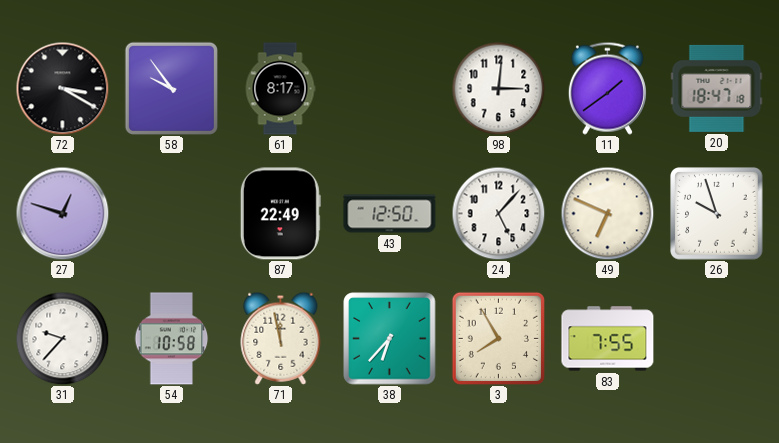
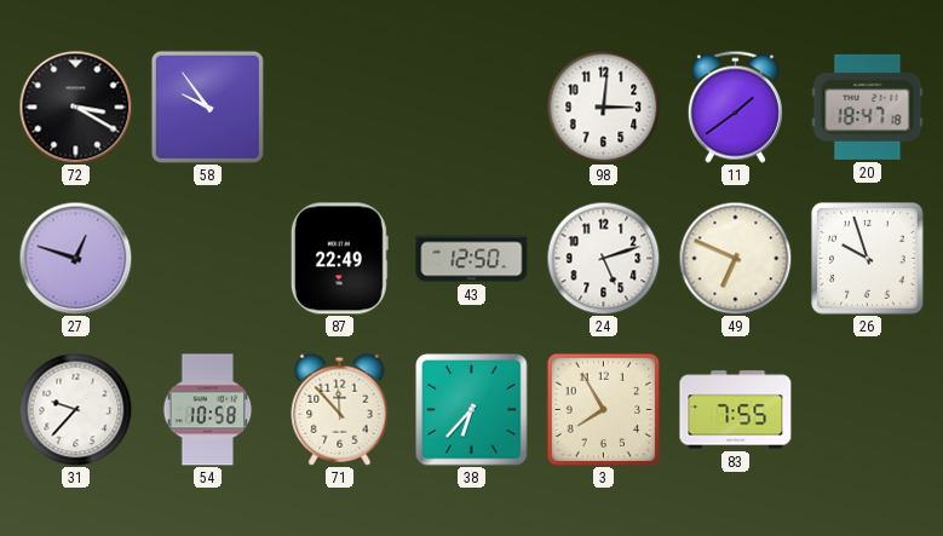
61: 8:17 -> none (280, 89)
24: 5:07 -> 5:12 (603, 258)
71: 11:58 -> 11:53 (340, 409)
